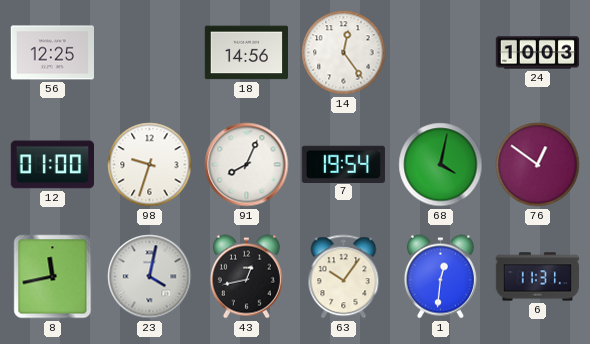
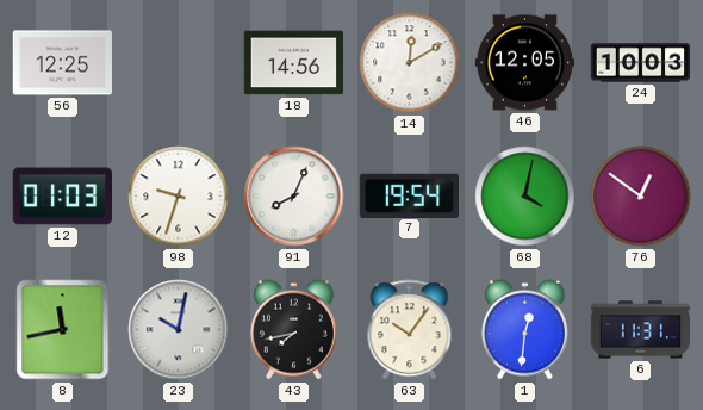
14: 12:24 -> 12:10 (410, 63)
46: none -> 12:05 (524, 63)
12: 01:00 -> 01:03 (62, 197)
23: 4:02 -> 10:02 (179, 330)
43: 12:43 -> 7:43 (293, 330)
